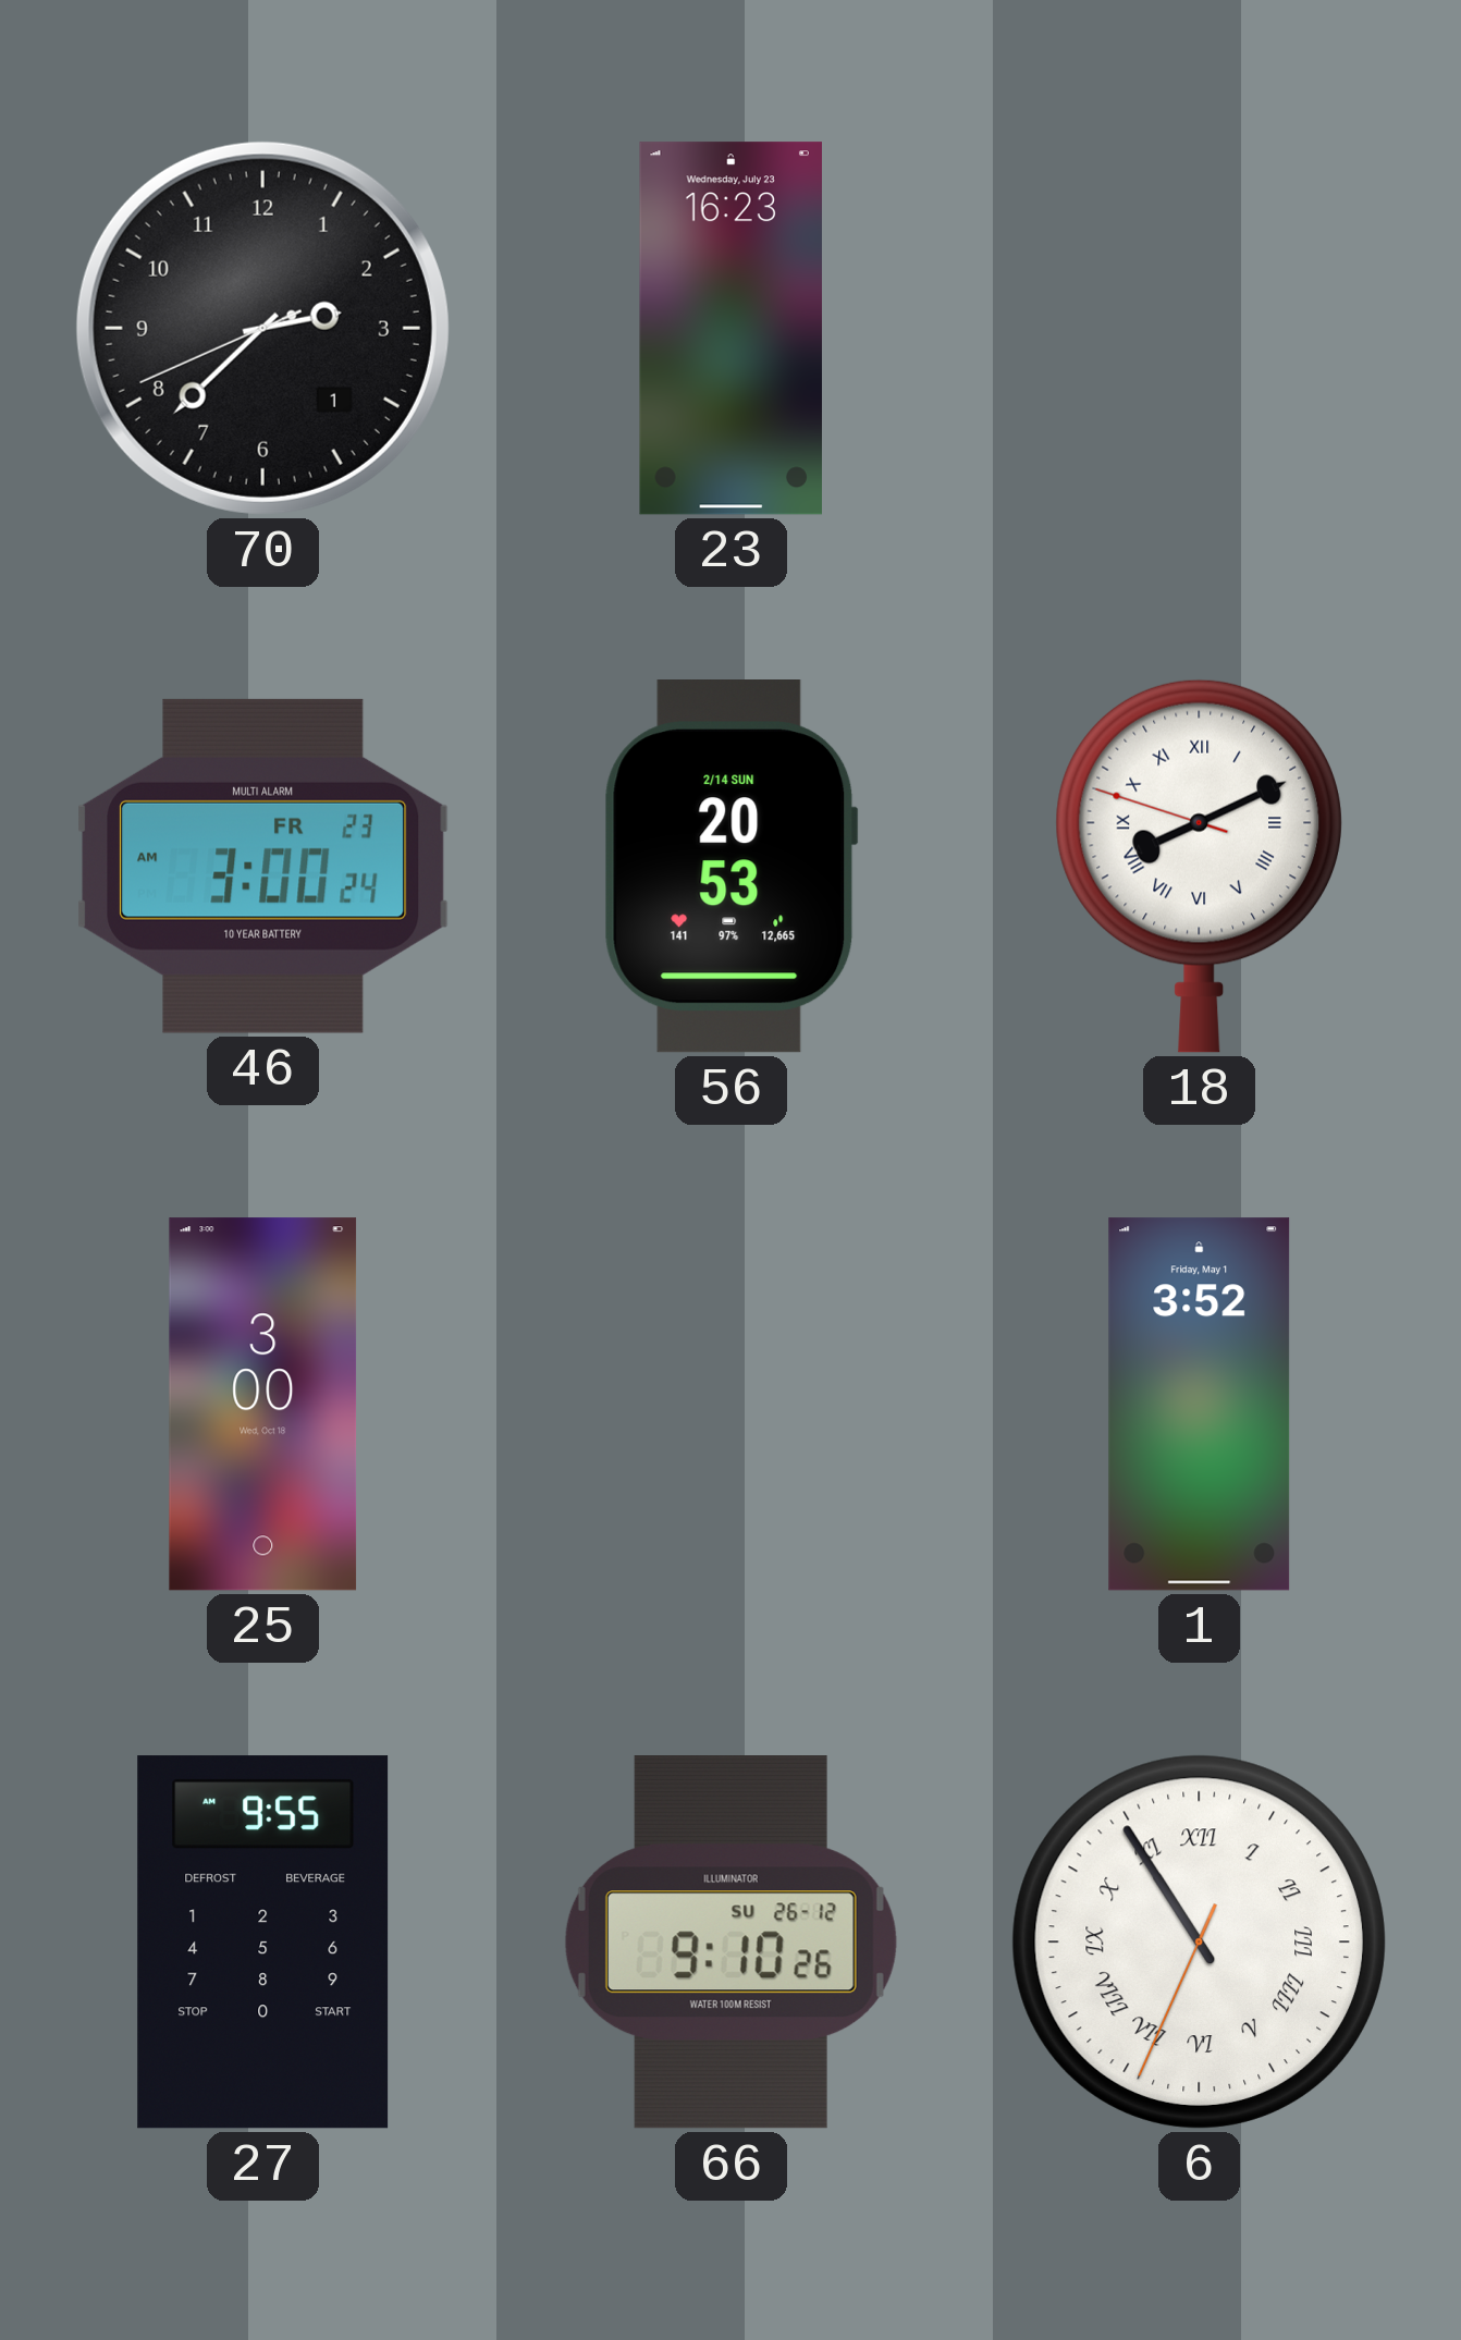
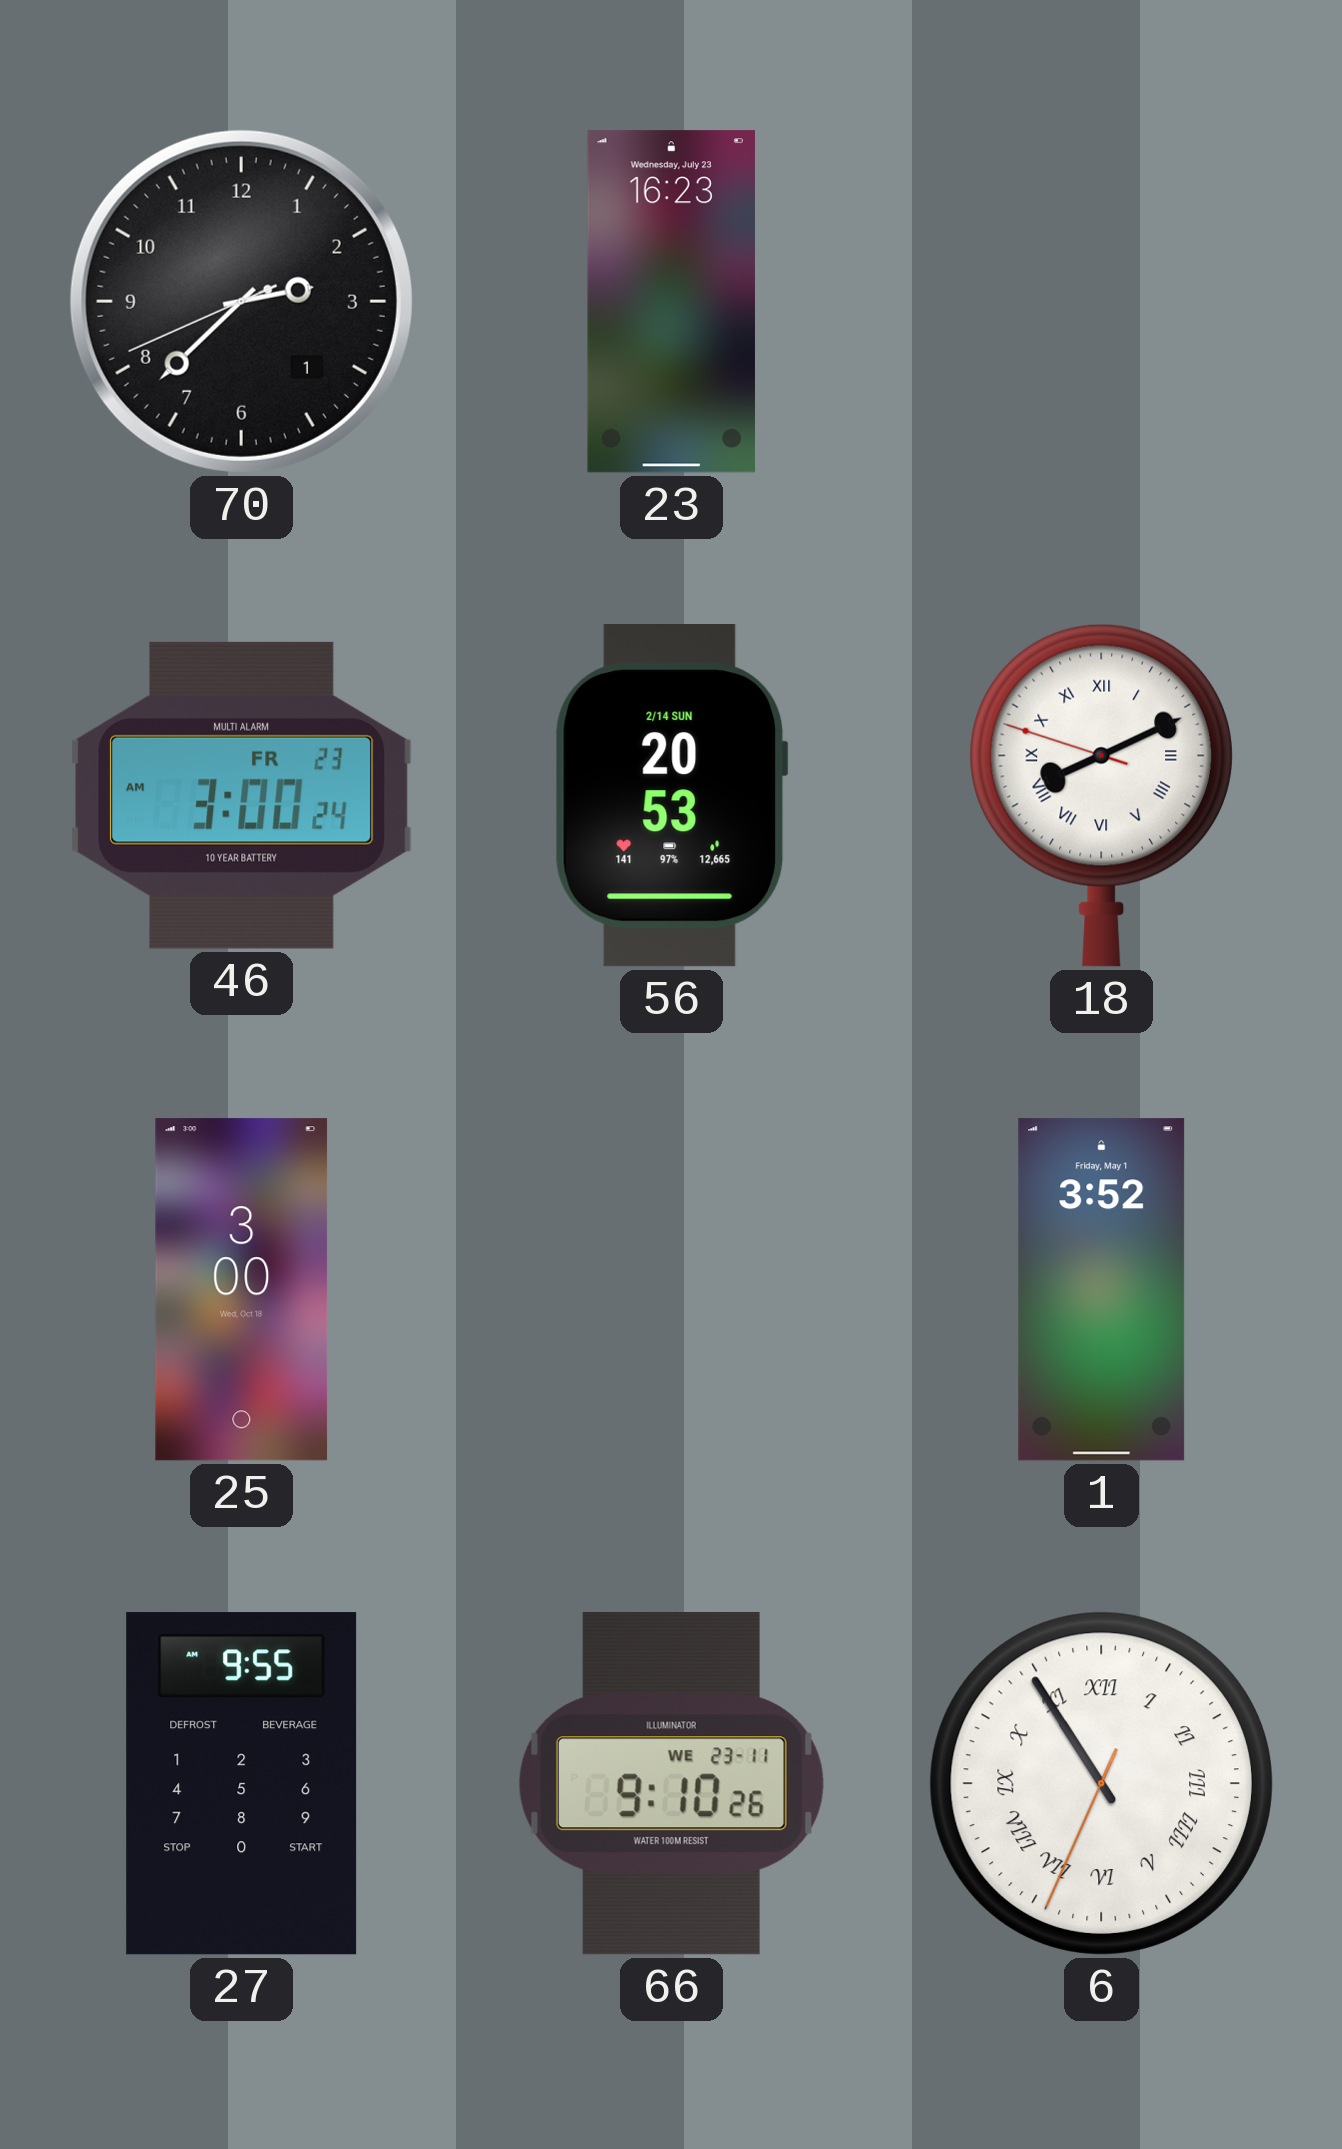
66 date: SU 26-12 -> WE 23-11 (671, 1784)
